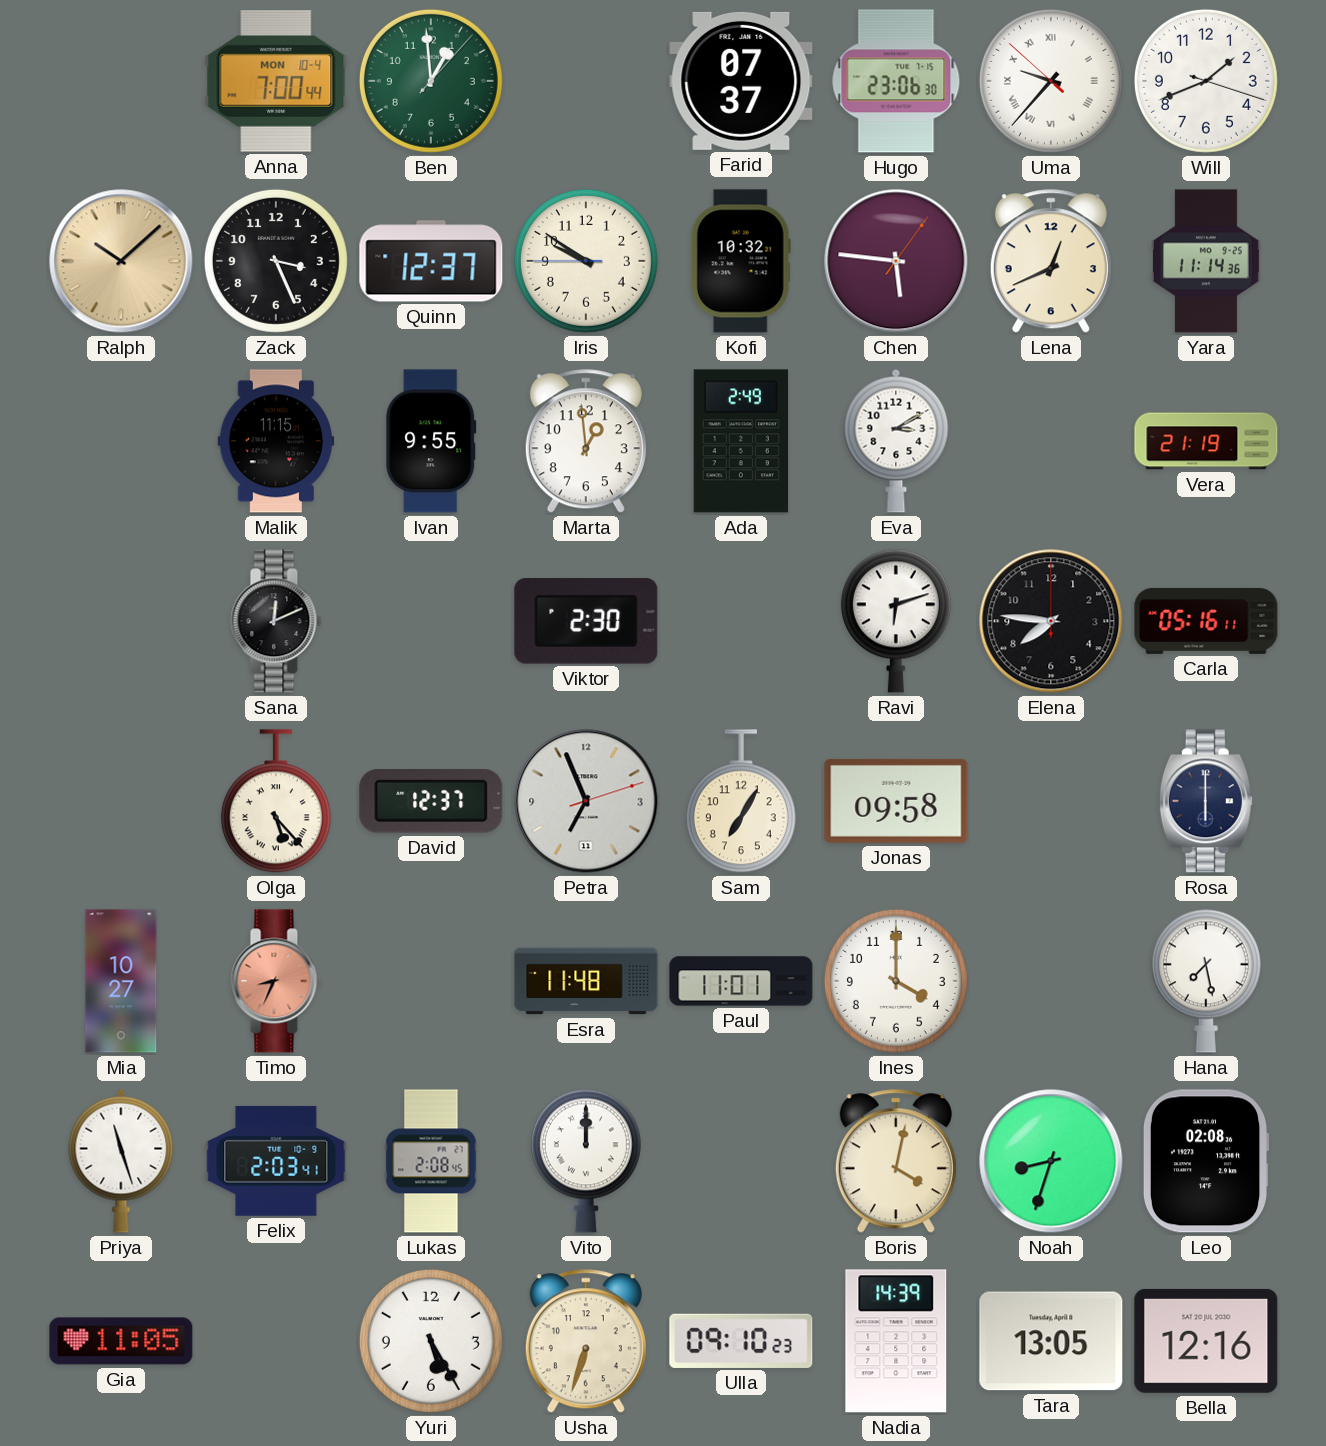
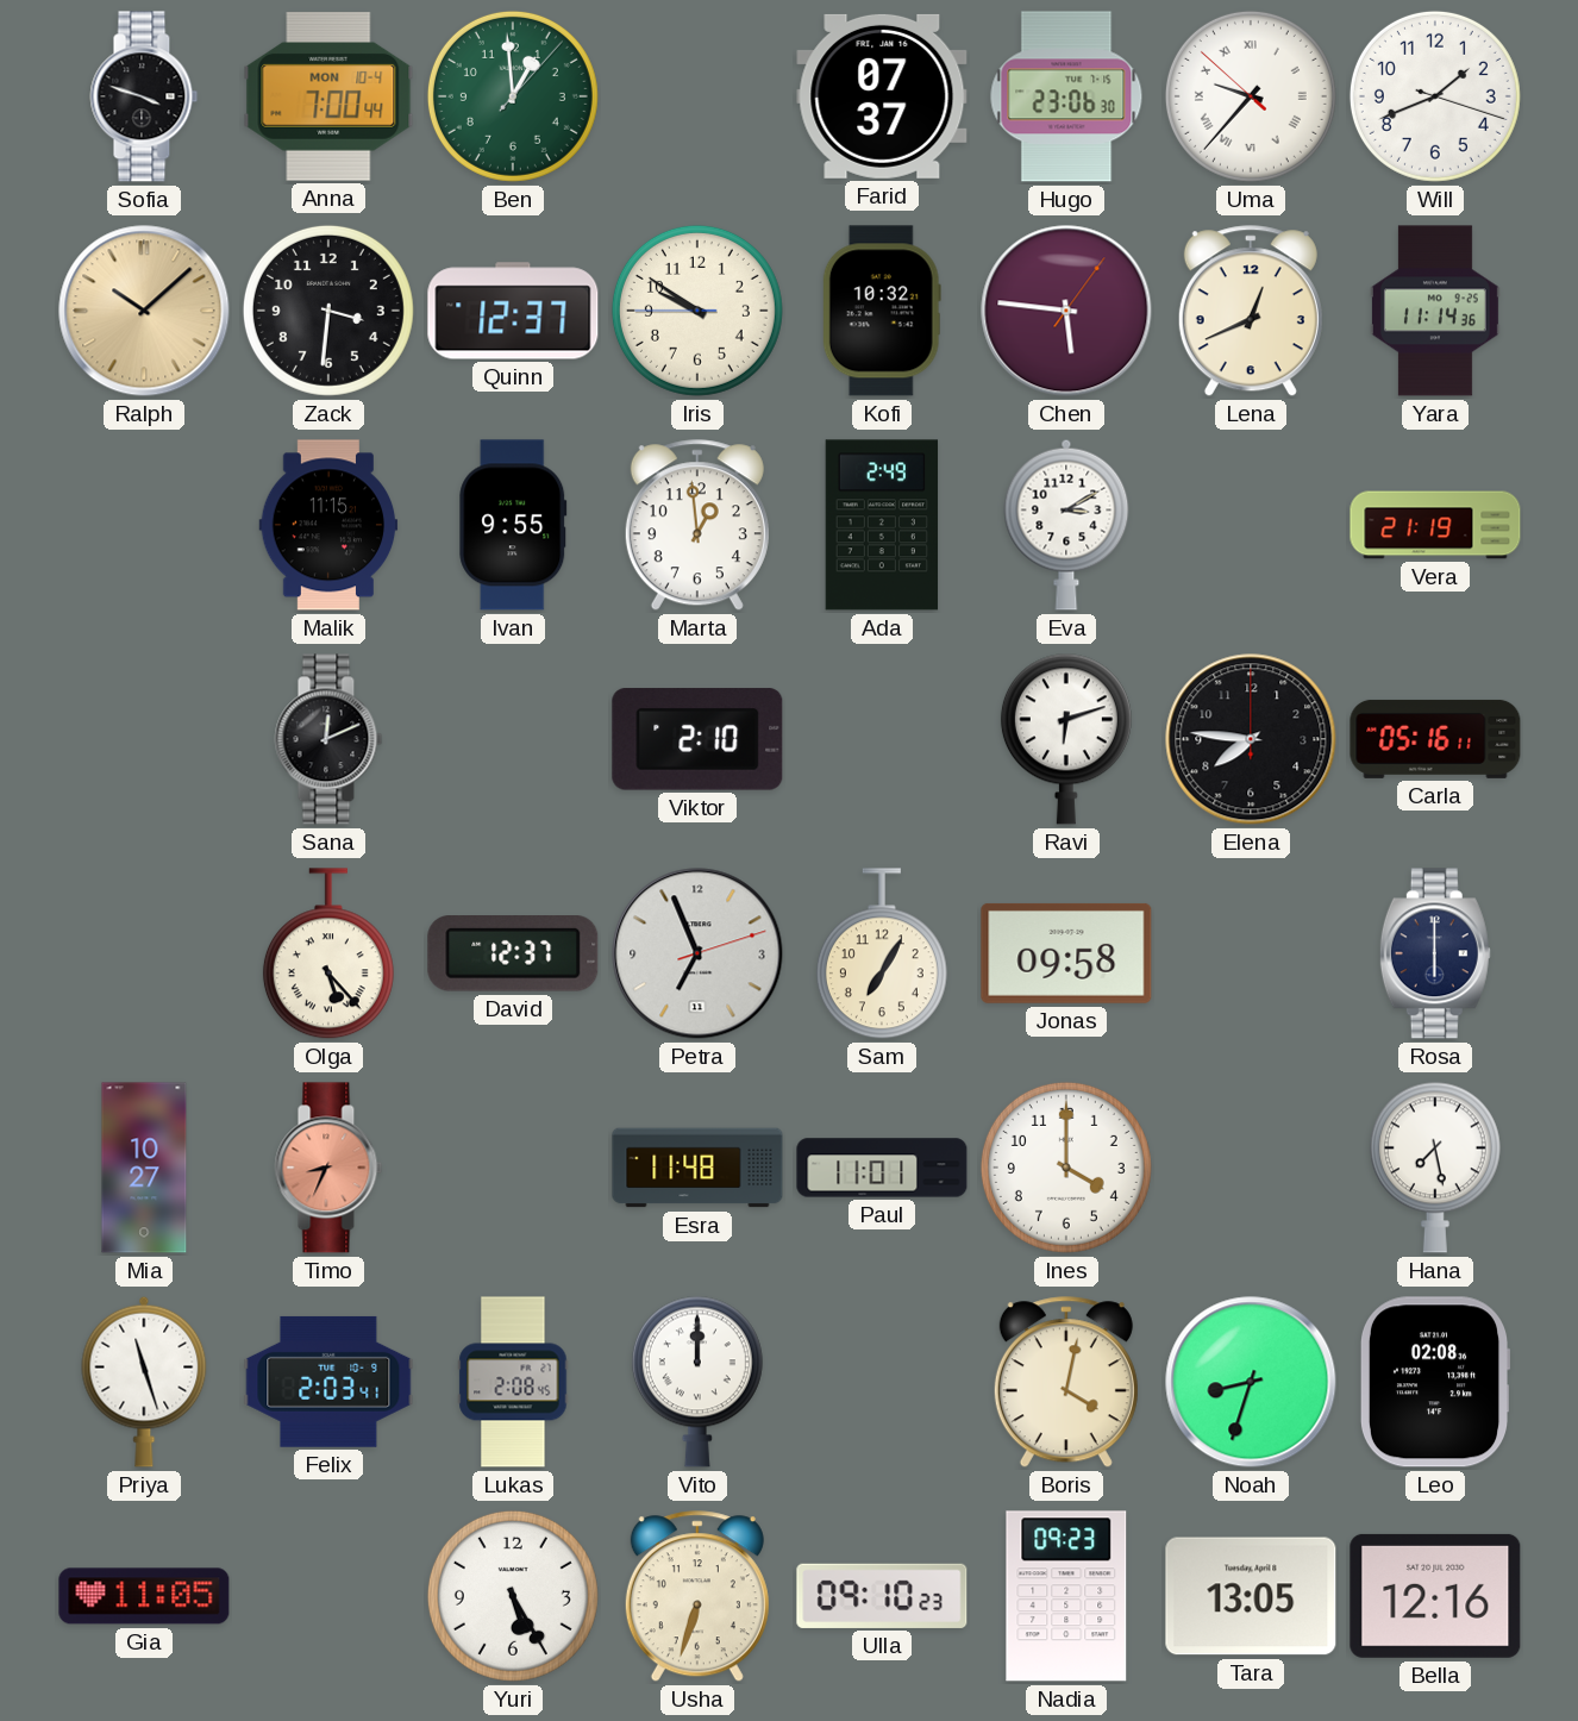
Sofia: none -> 3:48 (144, 96)
Zack: 3:26 -> 3:31 (328, 311)
Viktor: 2:30 -> 2:10 (697, 739)
Nadia: 14:39 -> 09:23 (1066, 1596)
